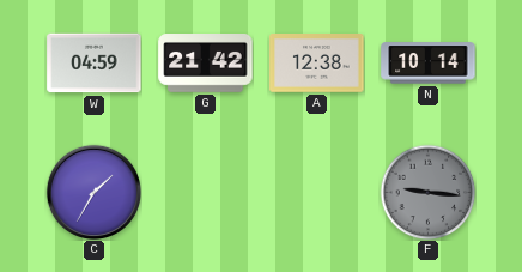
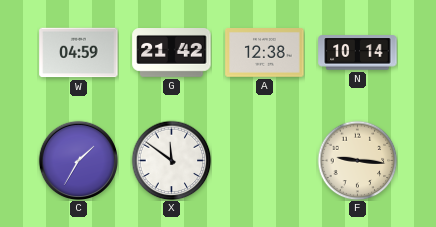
X: none -> 11:51 (171, 160)
F dial: grey -> cream (357, 160)
